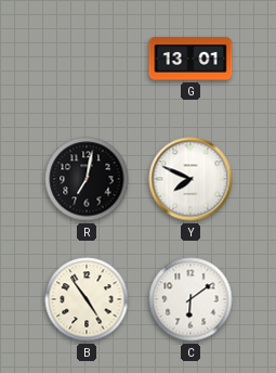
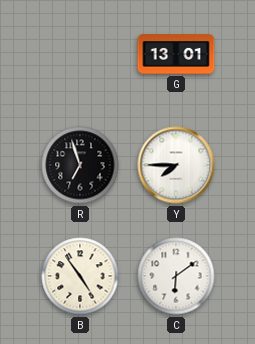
R: 7:02 -> 6:57 (80, 165)
Y: 7:49 -> 7:45 (176, 165)
